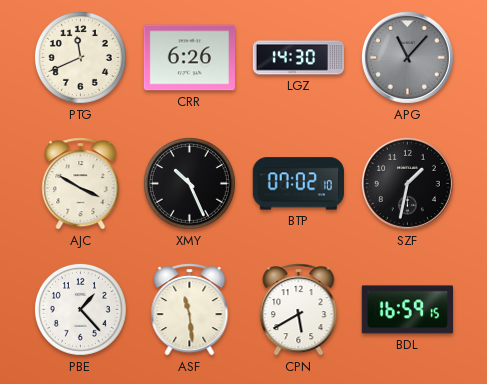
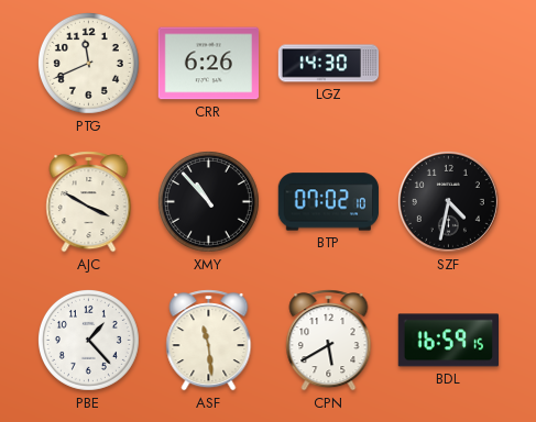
APG: 11:07 -> none (407, 57)
XMY: 10:26 -> 10:53 (208, 201)
SZF: 1:32 -> 4:32 (448, 201)
